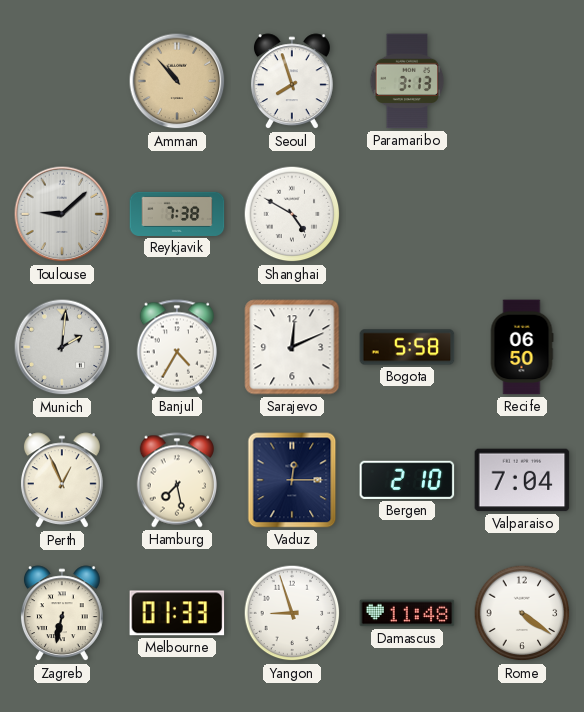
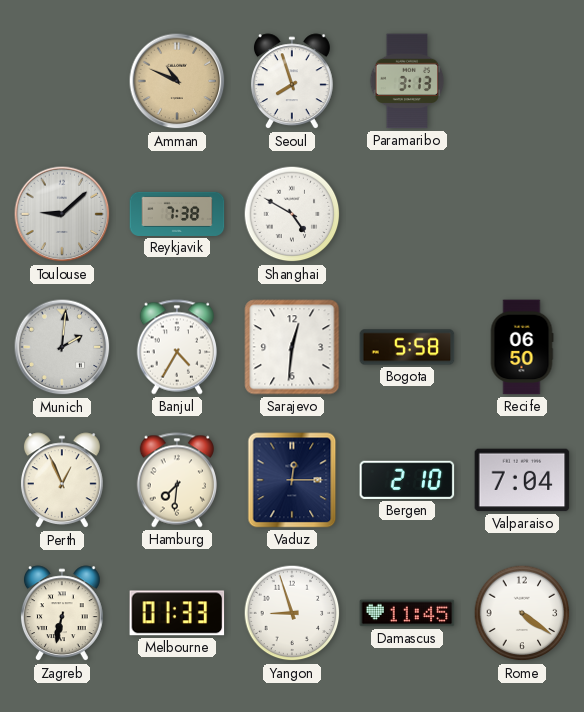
Amman: 10:53 -> 10:49 (177, 81)
Sarajevo: 12:11 -> 12:31 (292, 347)
Hamburg: 7:28 -> 7:31 (176, 480)
Damascus: 11:48 -> 11:45 (407, 613)
